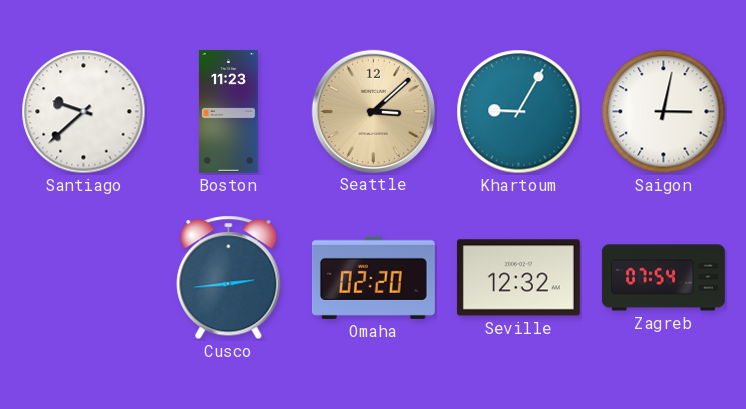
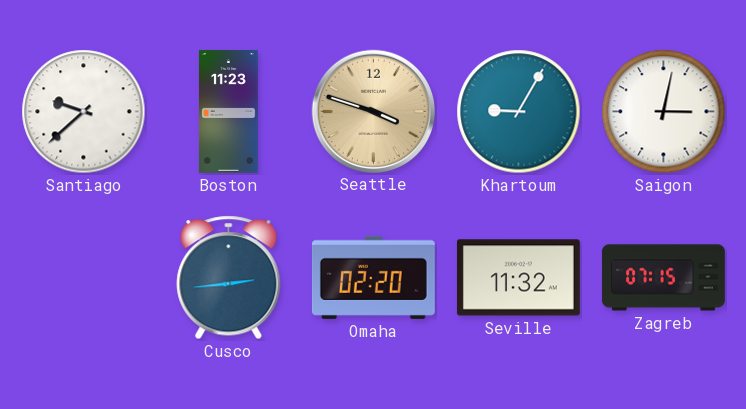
Seattle: 3:08 -> 3:48 (373, 111)
Seville: 12:32 -> 11:32 (518, 278)
Zagreb: 07:54 -> 07:15 (664, 278)
